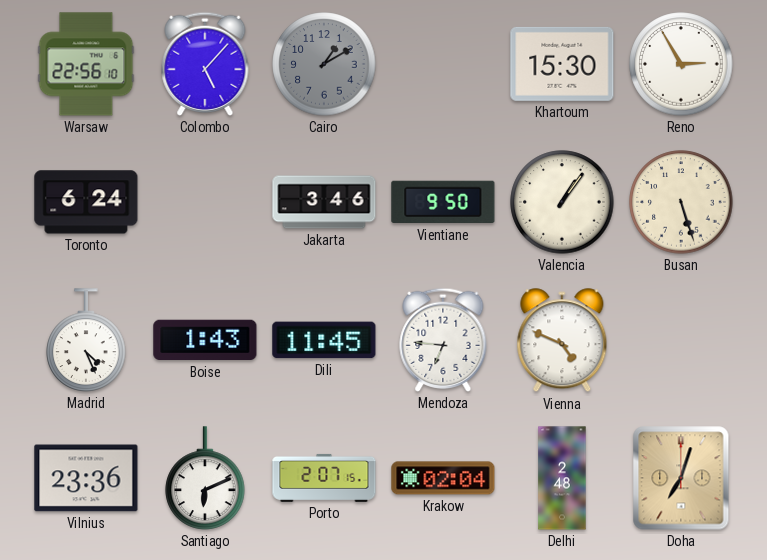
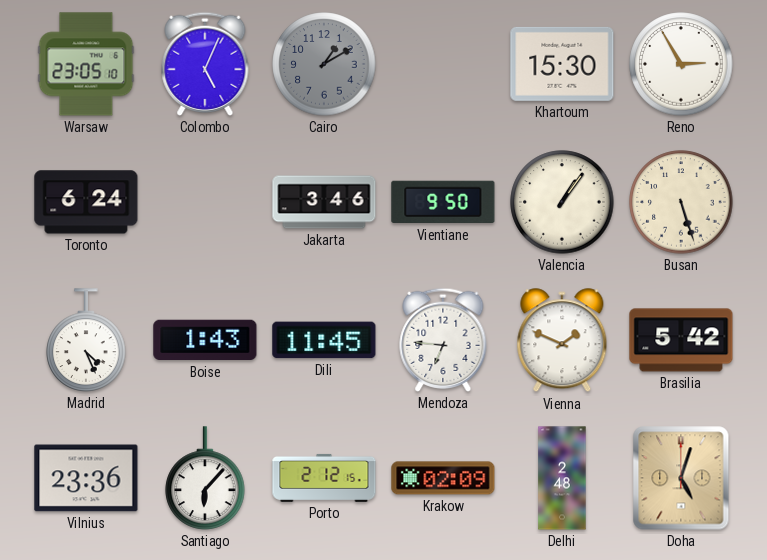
Warsaw: 22:56 -> 23:05 (86, 64)
Colombo: 5:07 -> 5:04 (205, 64)
Vienna: 4:49 -> 1:49 (562, 341)
Brasilia: none -> 5:42 (681, 340)
Santiago: 6:11 -> 6:07 (205, 478)
Porto: 2:07 -> 2:12 (324, 478)
Krakow: 02:04 -> 02:09 (443, 478)
Doha: 7:03 -> 5:03 (681, 478)
